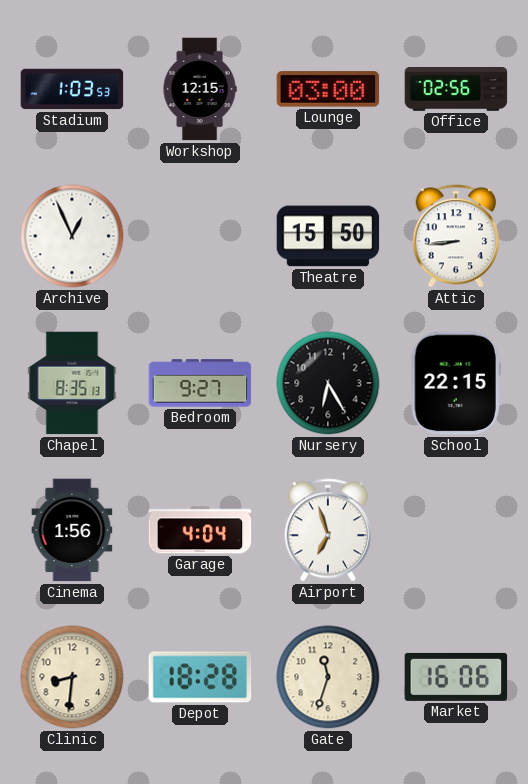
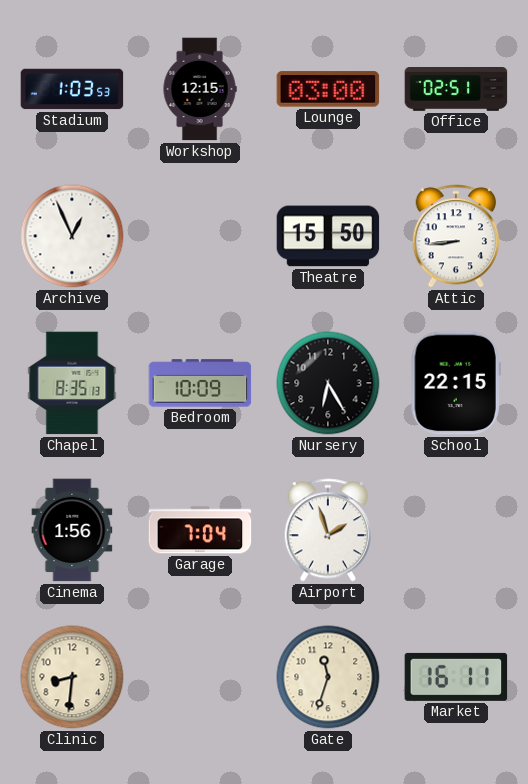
Office: 02:56 -> 02:51 (456, 90)
Bedroom: 9:27 -> 10:09 (200, 383)
Garage: 4:04 -> 7:04 (200, 530)
Airport: 6:57 -> 1:57 (328, 530)
Depot: 18:28 -> none (200, 677)
Market: 16:06 -> 16:11 (456, 677)
